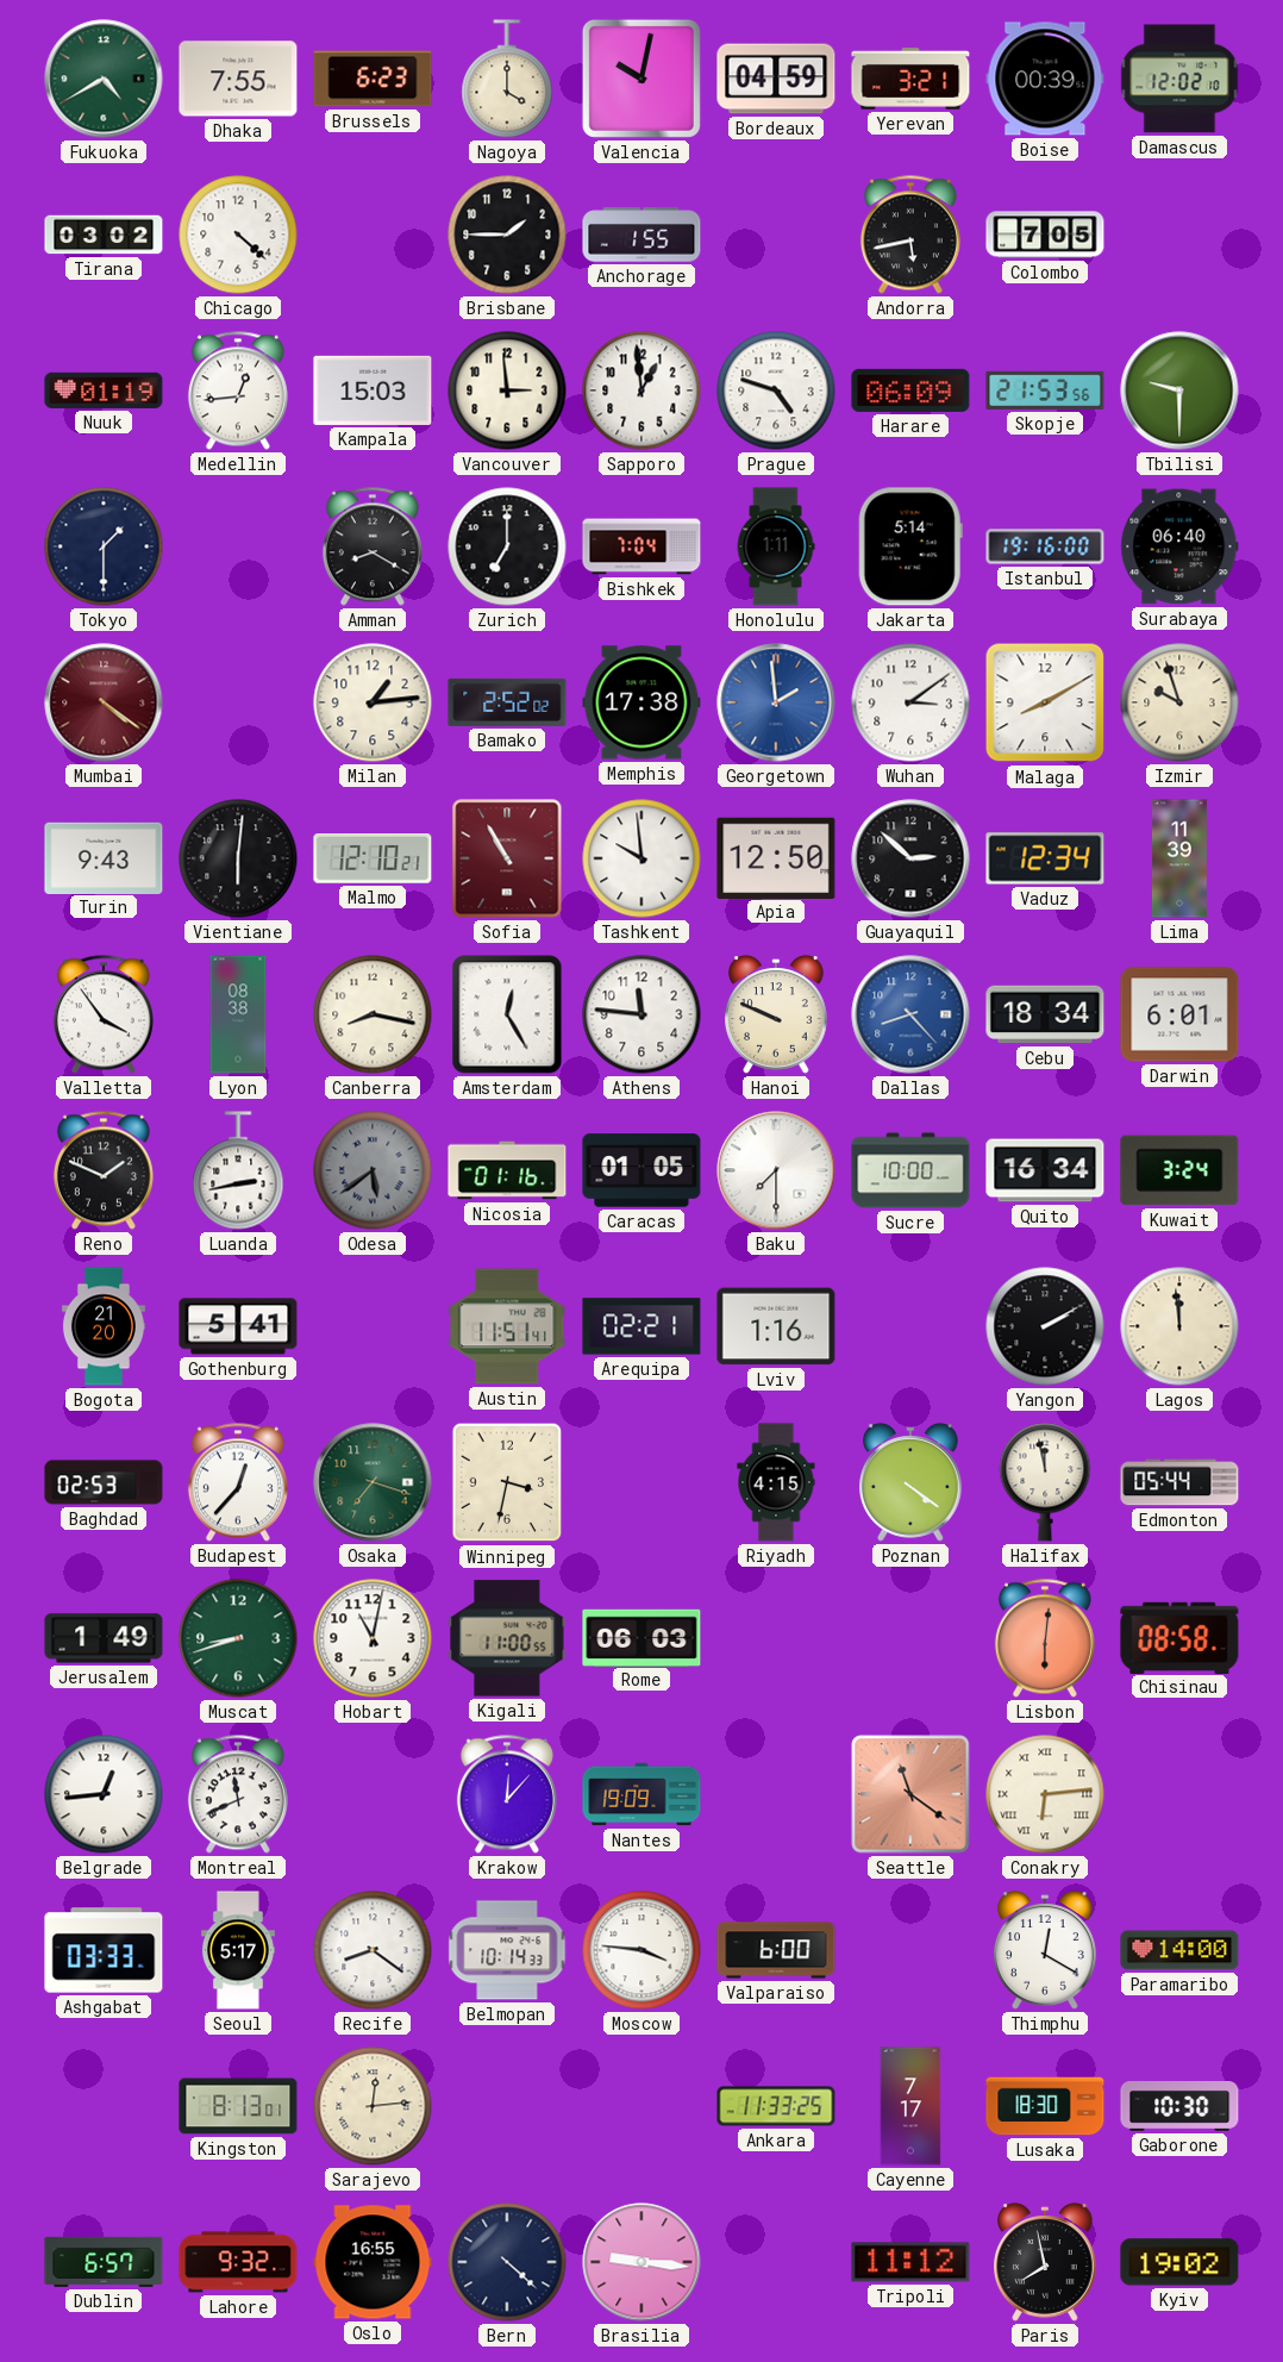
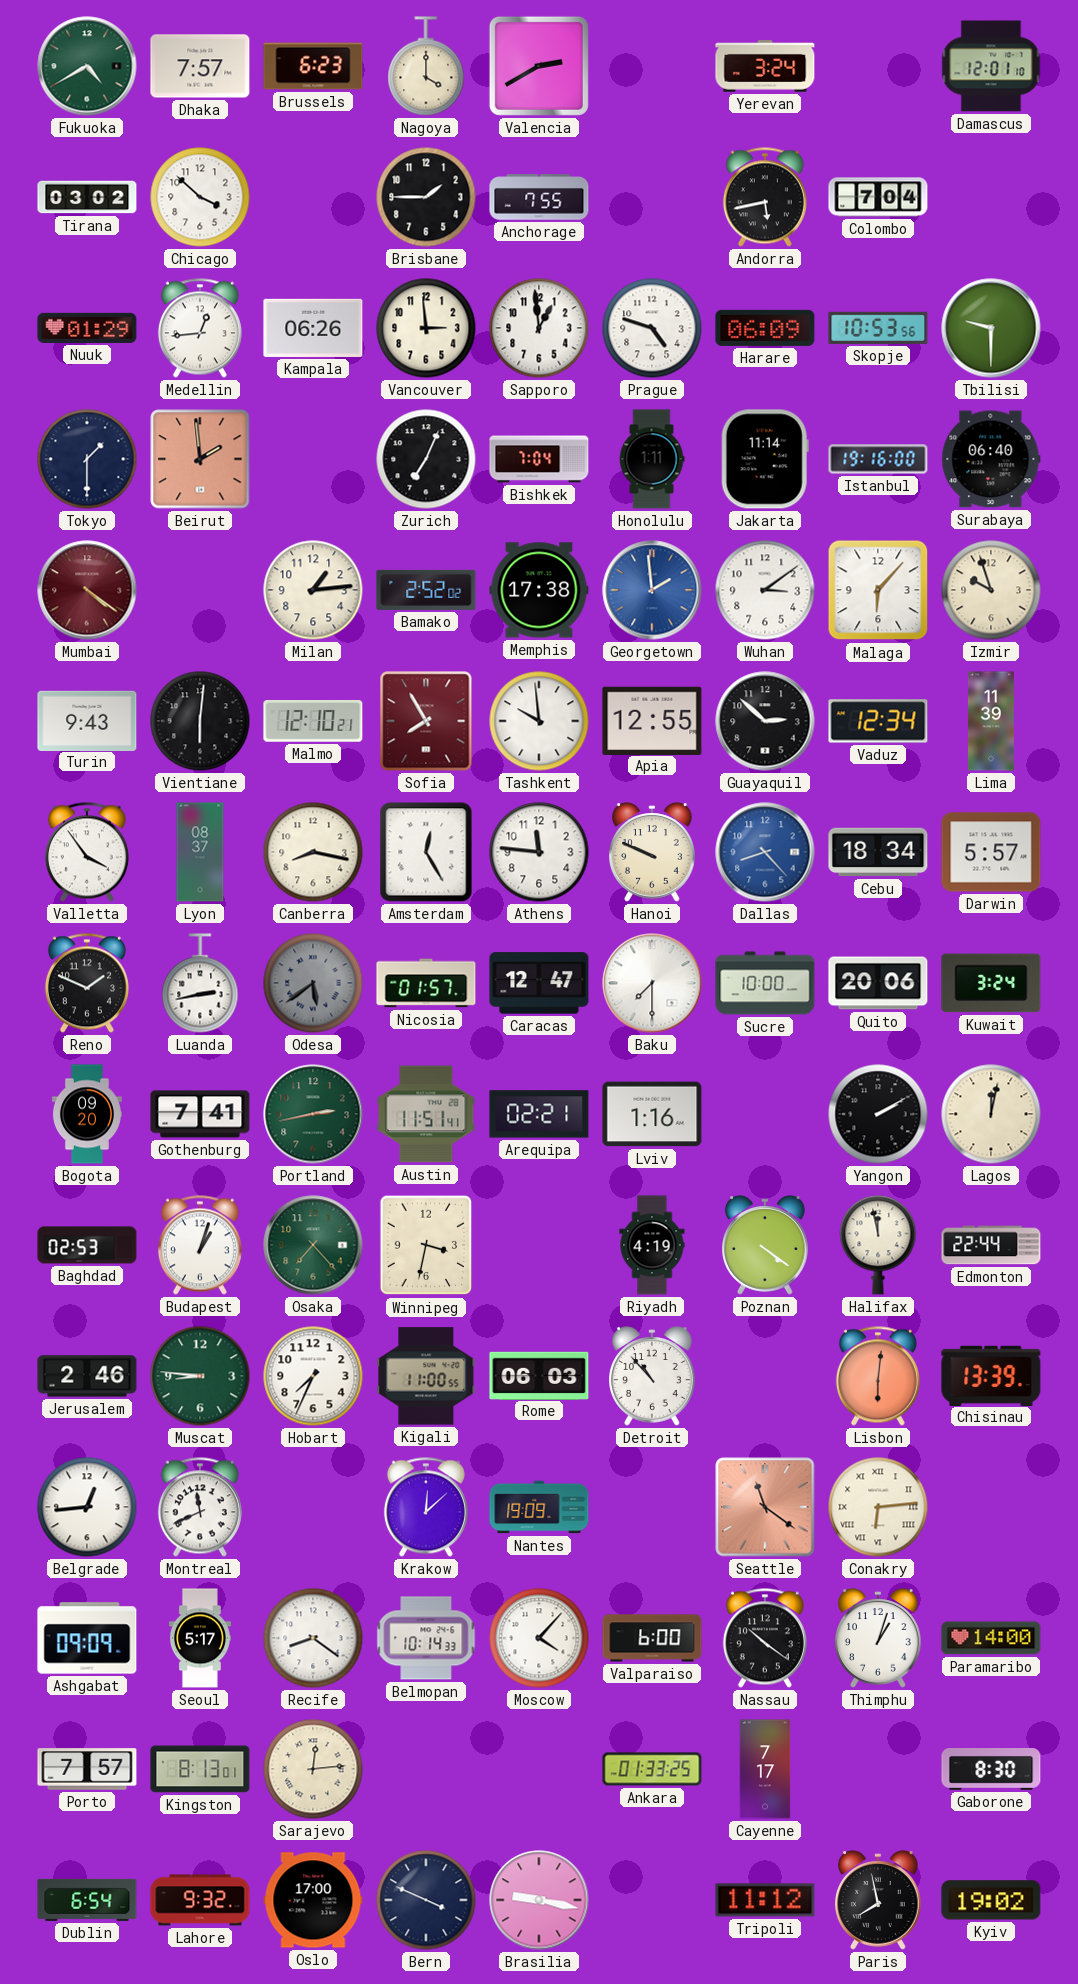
Dhaka: 7:55 -> 7:57 (200, 66)
Valencia: 10:02 -> 2:40 (539, 66)
Bordeaux: 04:59 -> none (776, 79)
Yerevan: 3:21 -> 3:24 (765, 66)
Boise: 00:39 -> none (1045, 79)
Damascus: 12:02 -> 12:01 (991, 66)
Chicago: 4:22 -> 3:52 (200, 197)
Anchorage: 1:55 -> 7:55 (539, 197)
Colombo: 7:05 -> 7:04 (878, 197)
Nuuk: 01:19 -> 01:29 (87, 328)
Kampala: 15:03 -> 06:26 (313, 328)
Skopje: 21:53 -> 10:53 (878, 328)
Beirut: none -> 1:59 (200, 459)
Amman: 8:20 -> none (373, 546)
Zurich: 7:00 -> 7:04 (426, 459)
Jakarta: 5:14 -> 11:14 (765, 459)
Malaga: 8:10 -> 6:07 (878, 590)
Sofia: 10:55 -> 7:55 (426, 721)
Apia: 12:50 -> 12:55 (652, 720)
Lyon: 08:38 -> 08:37 (200, 852)
Darwin: 6:01 -> 5:57 (991, 852)
Nicosia: 01:16 -> 01:57 (426, 983)
Caracas: 01:05 -> 12:47 (539, 983)
Quito: 16:34 -> 20:06 (878, 983)
Bogota: 21:20 -> 09:20 (87, 1114)
Gothenburg: 5:41 -> 7:41 (200, 1114)
Portland: none -> 2:43 (313, 1114)
Lagos: 11:59 -> 12:02 (991, 1114)
Budapest: 12:37 -> 1:03 (200, 1245)
Osaka: 7:18 -> 7:23 (313, 1245)
Riyadh: 4:15 -> 4:19 (652, 1245)
Edmonton: 05:44 -> 22:44 (991, 1245)
Jerusalem: 1:49 -> 2:46 (87, 1376)
Muscat: 8:42 -> 8:46 (200, 1376)
Hobart: 11:02 -> 7:34 (313, 1376)
Detroit: none -> 10:53 (653, 1376)
Chisinau: 08:58 -> 13:39 (991, 1375)
Krakow: 12:07 -> 12:08 (426, 1507)
Ashgabat: 03:33 -> 09:09 (87, 1638)
Moscow: 3:46 -> 4:07 (539, 1638)
Nassau: none -> 10:21 (765, 1638)
Thimphu: 12:20 -> 1:03 (879, 1638)
Porto: none -> 7:57 (87, 1769)
Ankara: 11:33 -> 01:33 (652, 1769)
Lusaka: 18:30 -> none (1045, 2106)
Gaborone: 10:30 -> 8:30 (991, 1770)
Dublin: 6:57 -> 6:54 (87, 1900)
Oslo: 16:55 -> 17:00 (313, 1900)
Bern: 4:22 -> 3:49 (426, 1900)
Brasilia: 9:16 -> 9:17 (539, 1900)
